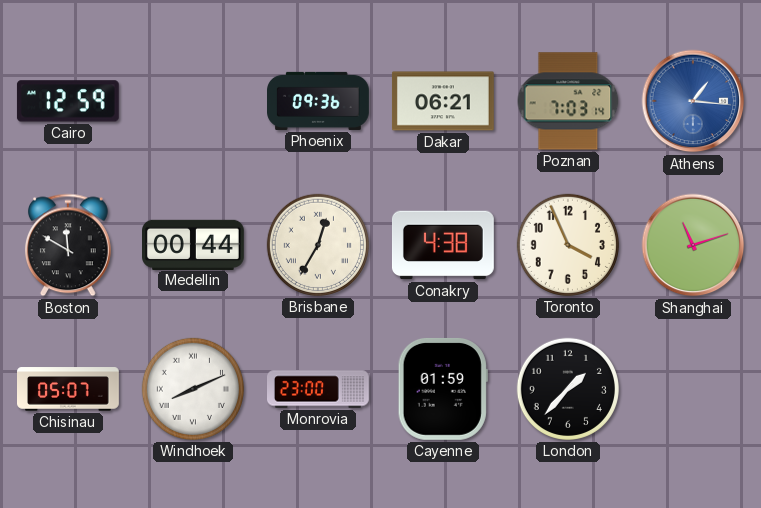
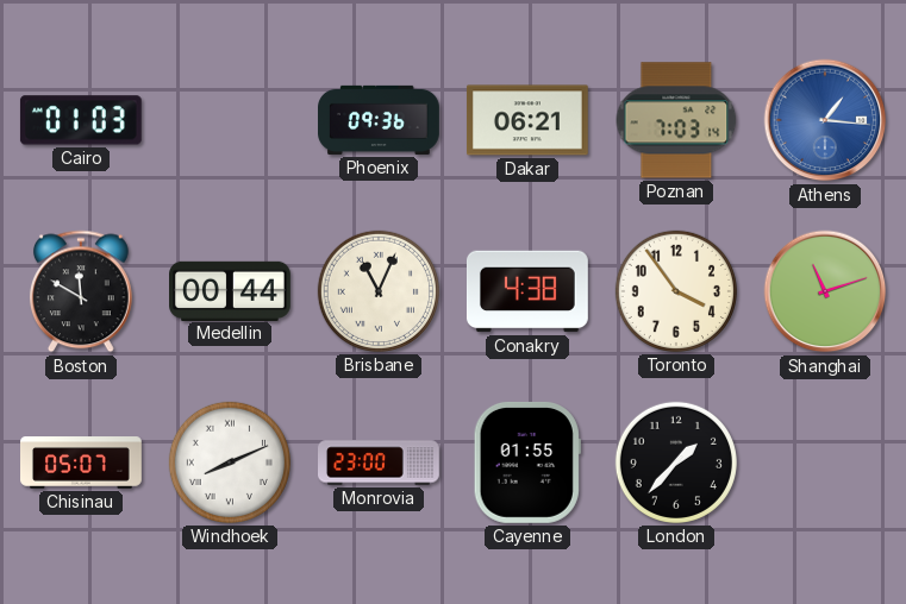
Cairo: 12:59 -> 01:03 (81, 120)
Brisbane: 12:35 -> 11:04 (379, 291)
Toronto: 3:56 -> 3:54 (676, 291)
Cayenne: 01:59 -> 01:55 (527, 463)
